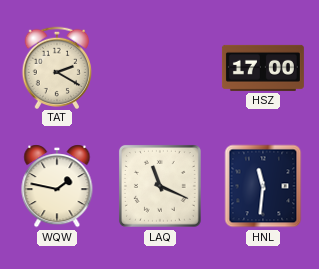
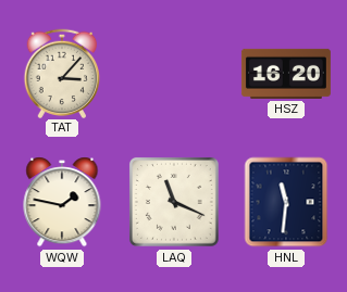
TAT: 2:20 -> 3:07 (61, 73)
HSZ: 17:00 -> 16:20 (286, 74)
